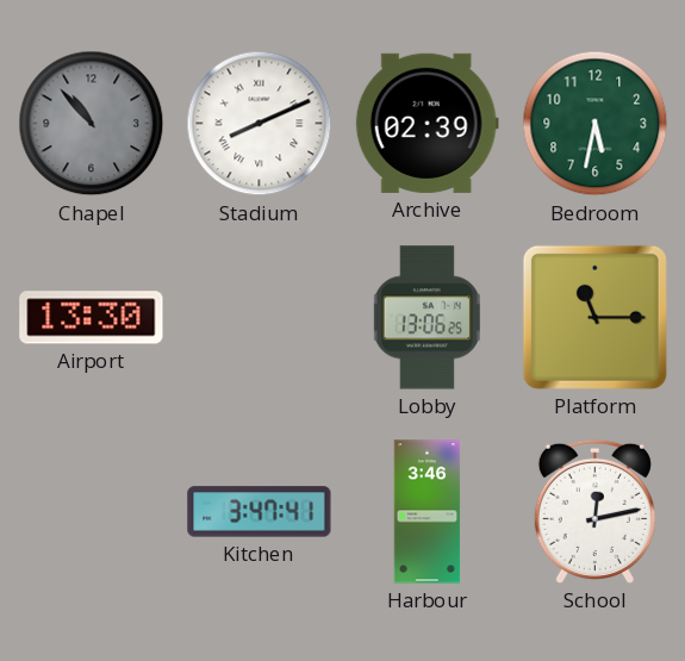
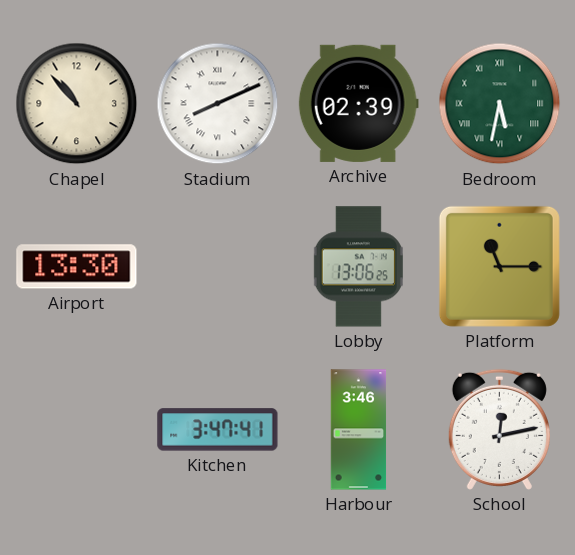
Chapel dial: grey -> cream (77, 104)
Bedroom numerals: Arabic -> Roman (500, 104)
